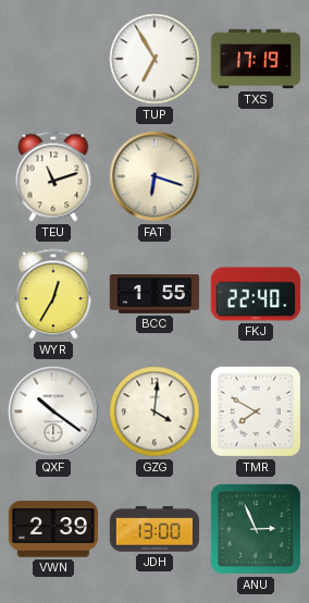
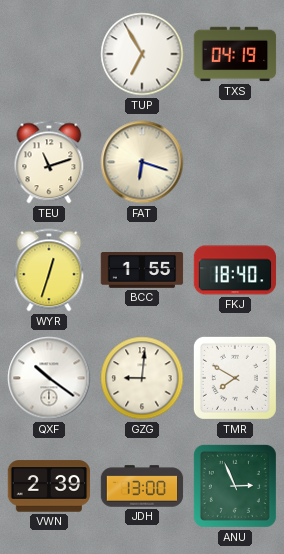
TXS: 17:19 -> 04:19 (235, 54)
WYR: 12:35 -> 12:33 (49, 270)
FKJ: 22:40 -> 18:40 (235, 270)
GZG: 4:01 -> 9:01 (142, 378)
